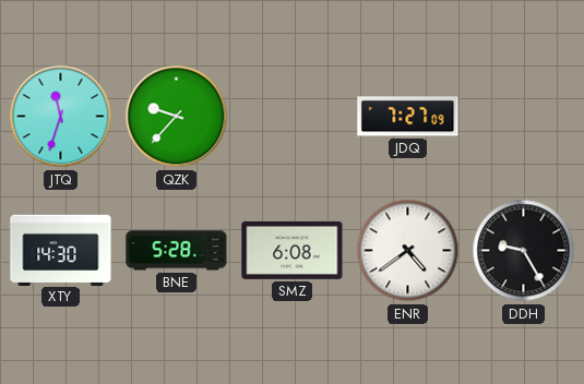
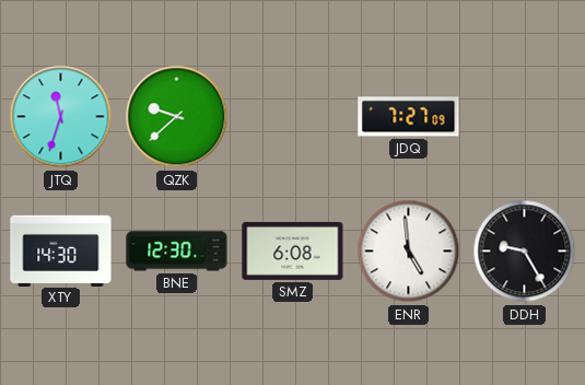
QZK: 9:37 -> 9:38 (177, 117)
BNE: 5:28 -> 12:30 (177, 252)
ENR: 4:39 -> 4:59 (409, 252)
